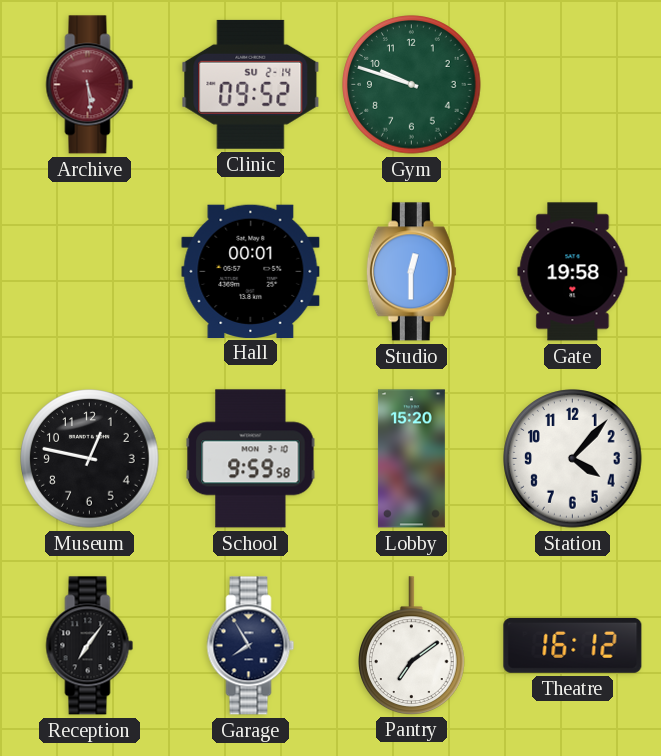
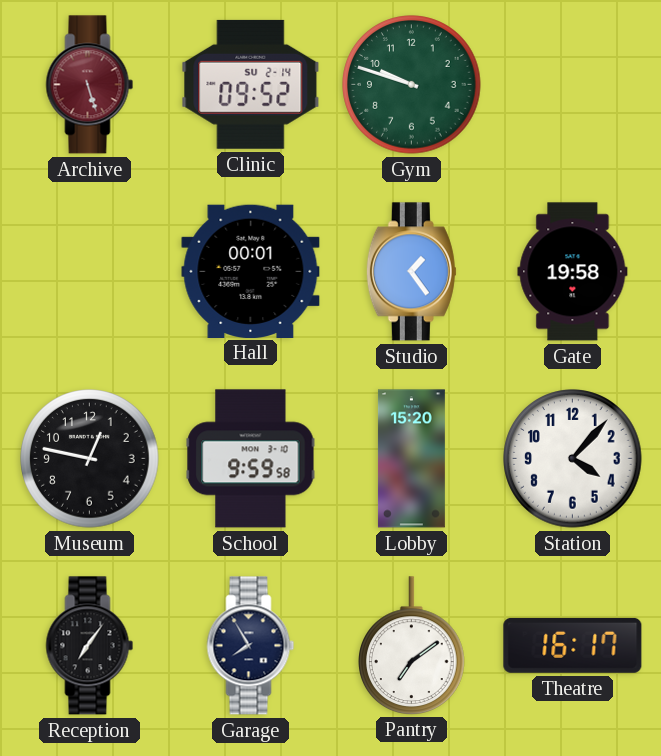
Archive: 5:29 -> 5:27 (90, 85)
Studio: 12:30 -> 1:24 (411, 272)
Theatre: 16:12 -> 16:17 (573, 645)
